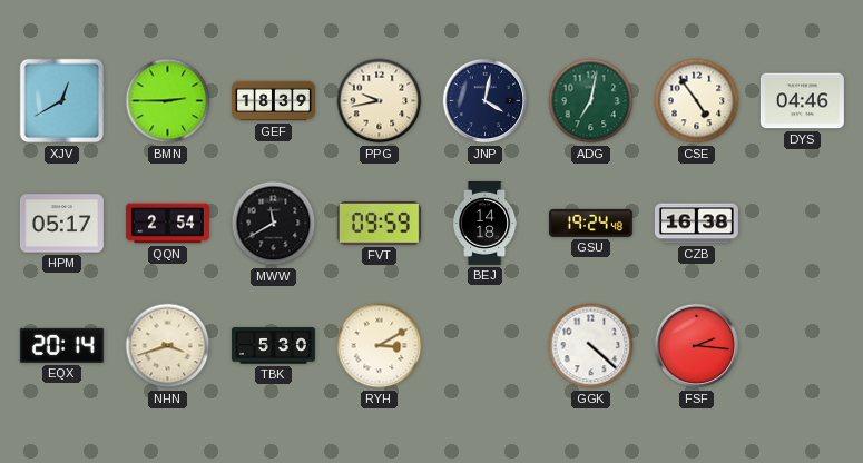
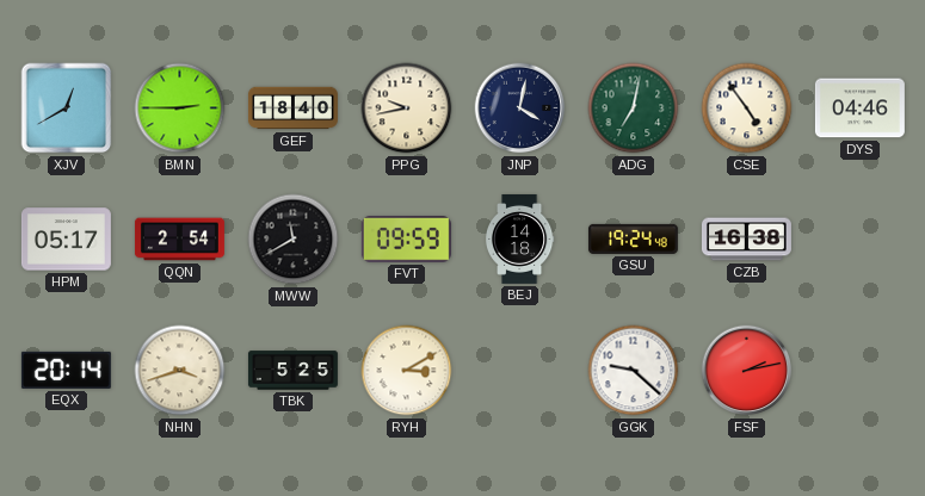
GEF: 18:39 -> 18:40 (292, 108)
TBK: 5:30 -> 5:25 (292, 371)
GGK: 4:22 -> 9:22 (634, 371)
FSF: 2:16 -> 2:13 (747, 371)
